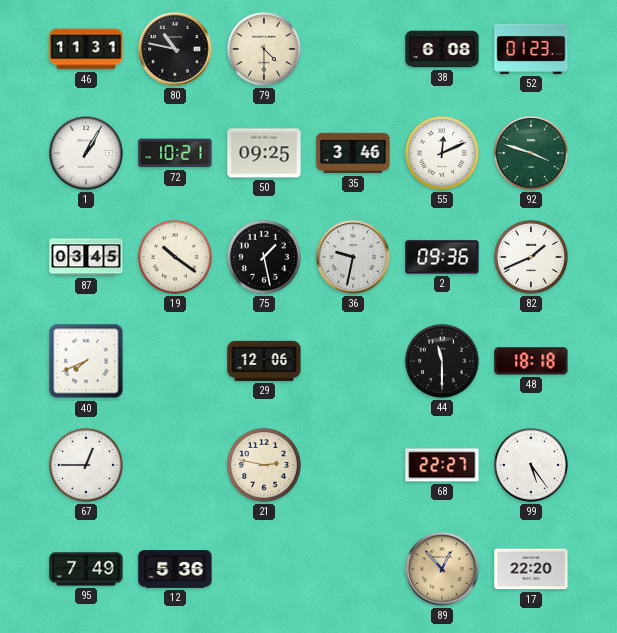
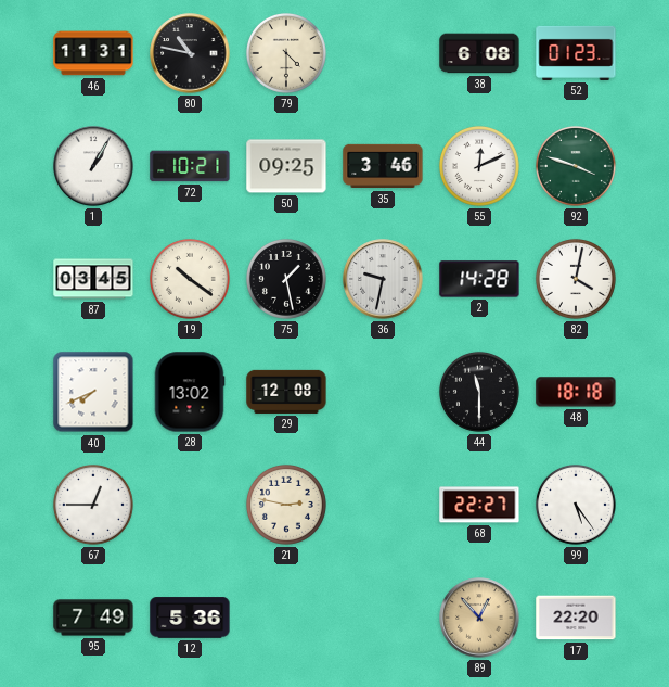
2: 09:36 -> 14:28 (479, 279)
82: 1:41 -> 4:02 (576, 279)
28: none -> 13:02 (190, 392)
29: 12:06 -> 12:08 (286, 392)
